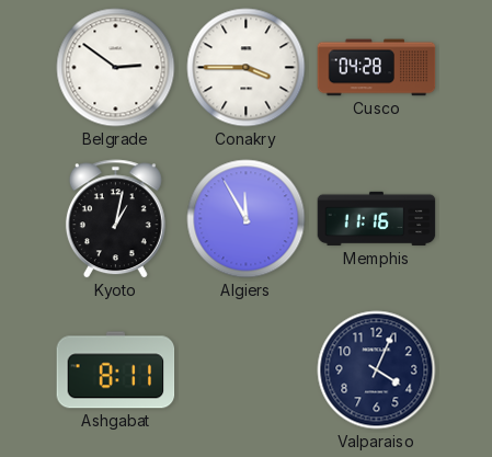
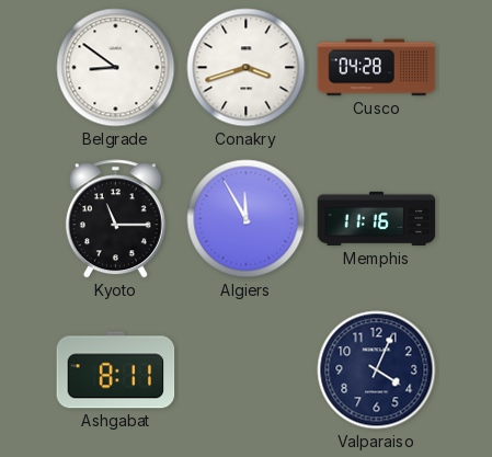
Belgrade: 2:51 -> 8:51 (116, 68)
Conakry: 3:45 -> 3:42 (247, 68)
Kyoto: 1:02 -> 11:15 (115, 219)
